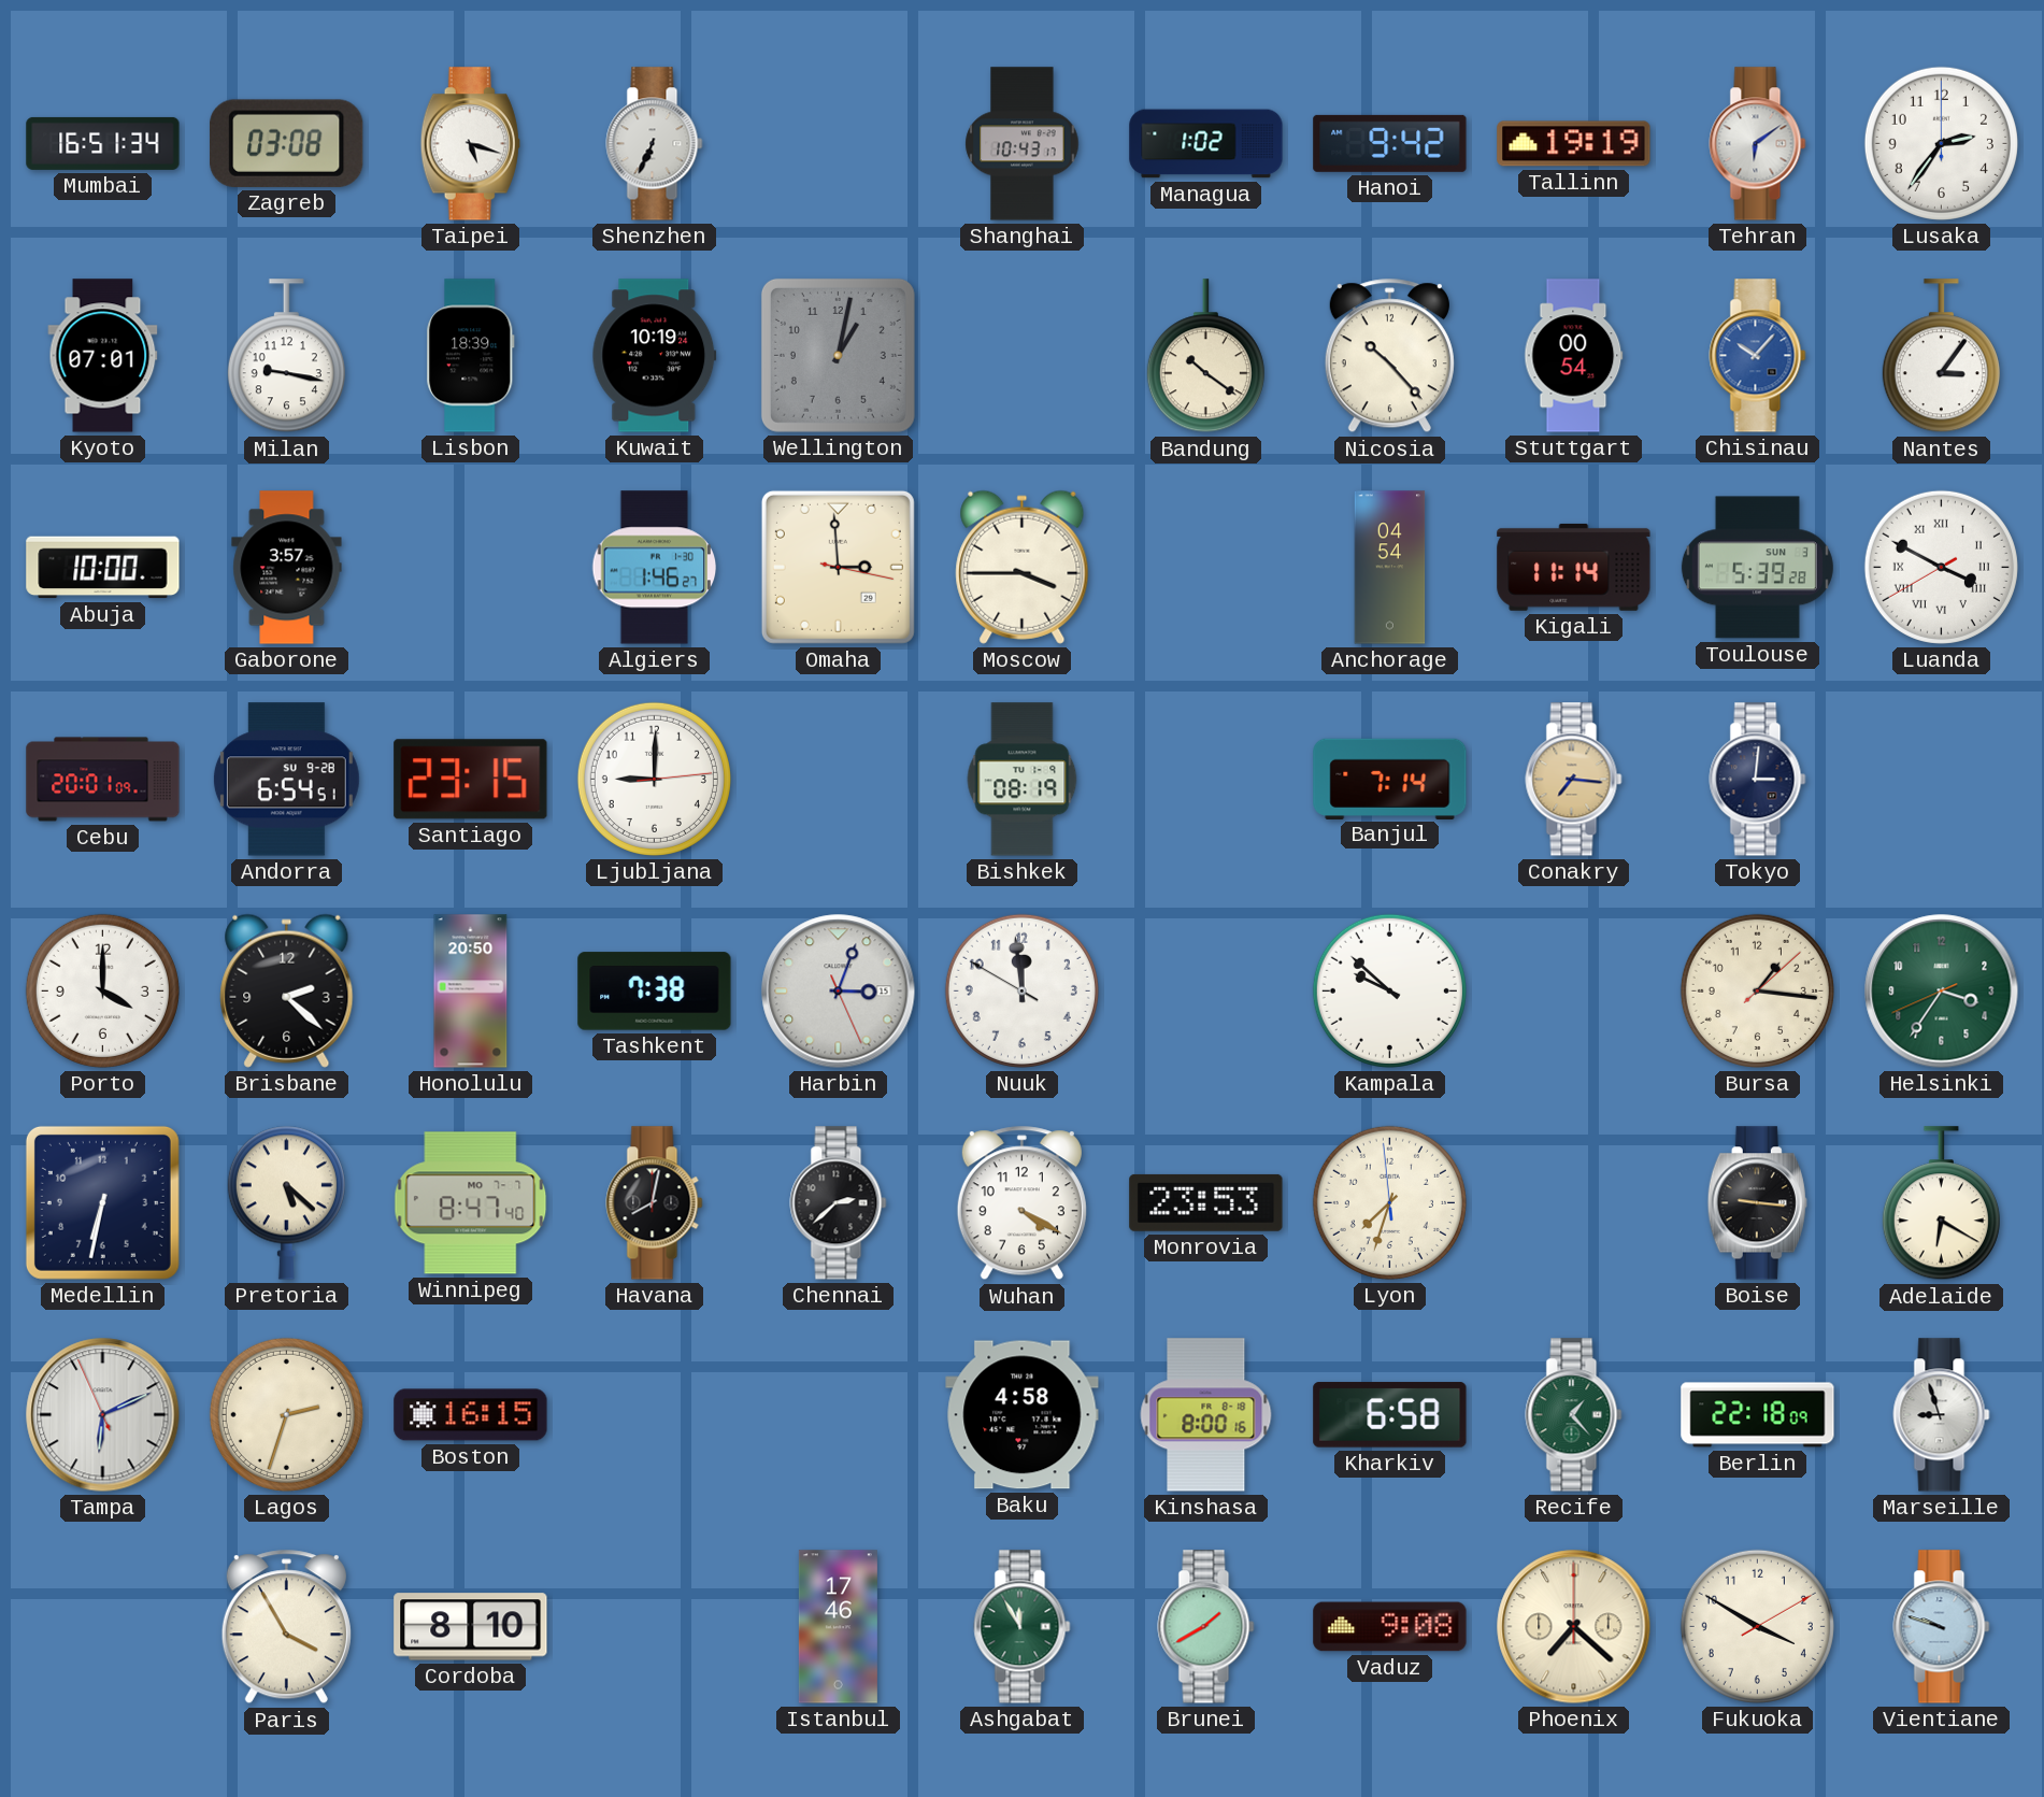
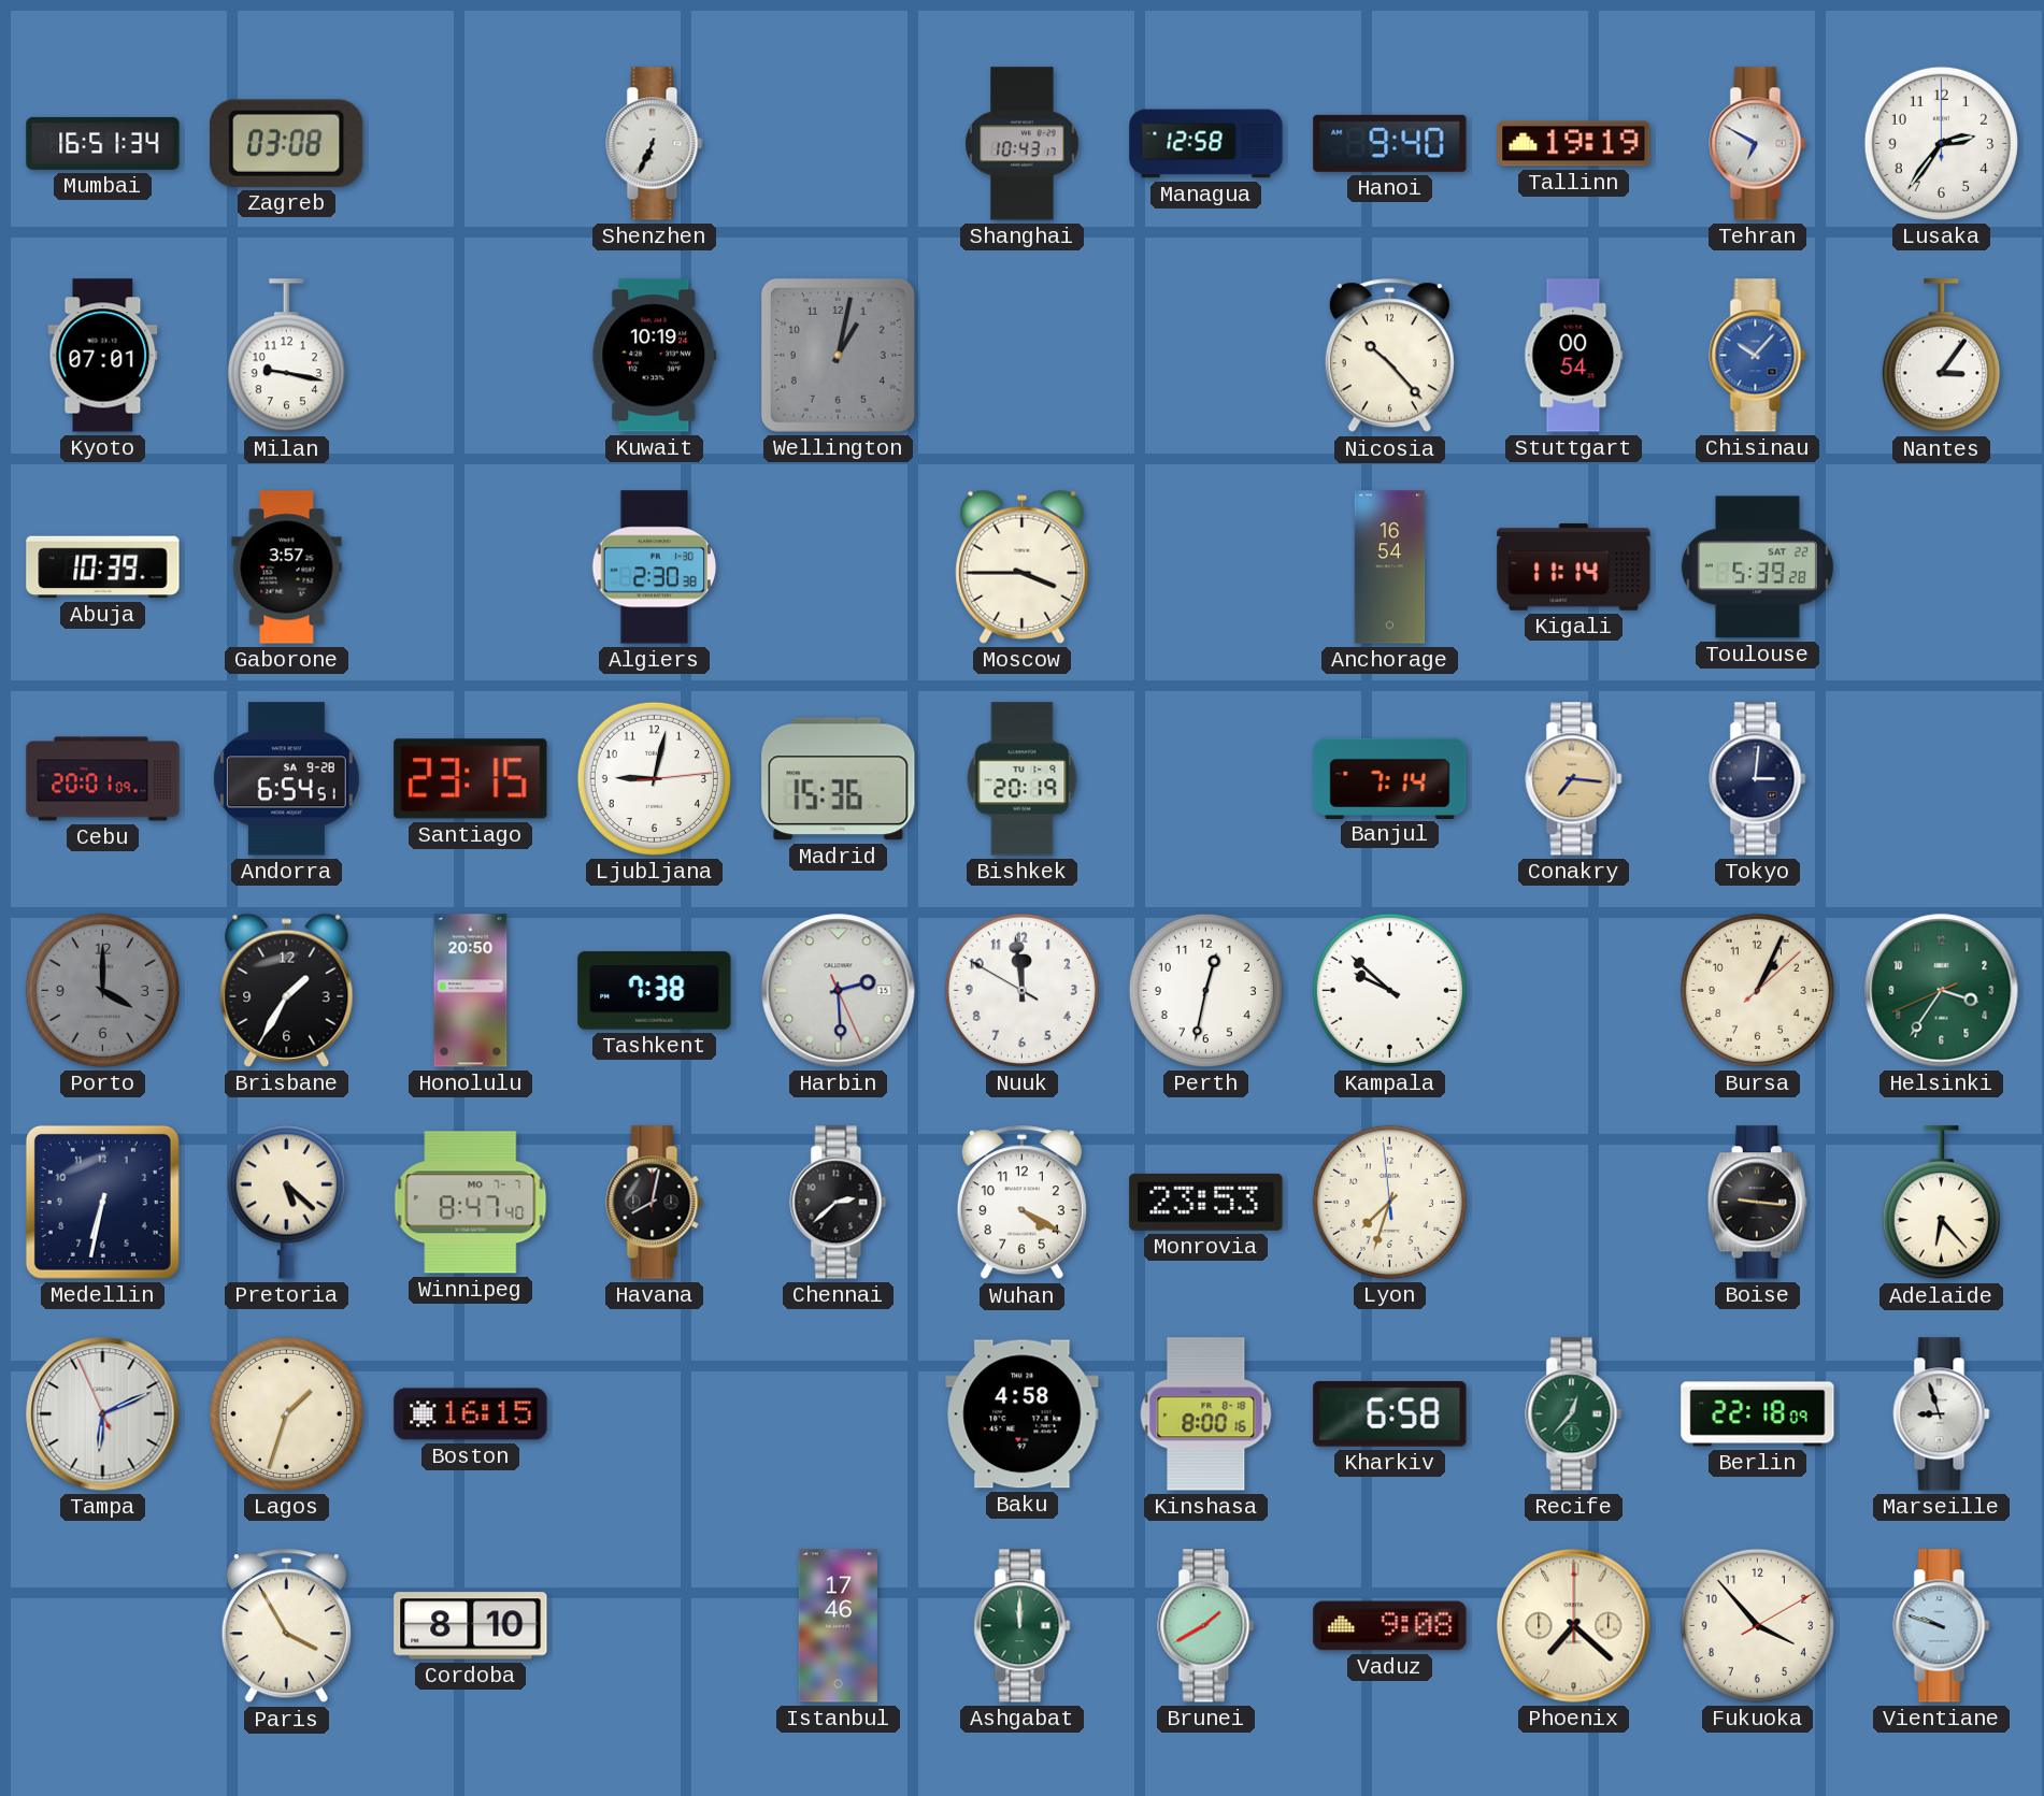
Taipei: 5:18 -> none (470, 144)
Managua: 1:02 -> 12:58 (1206, 144)
Hanoi: 9:42 -> 9:40 (1390, 143)
Tehran: 6:09 -> 6:50 (1758, 144)
Lisbon: 18:39 -> none (471, 356)
Bandung: 10:21 -> none (1205, 356)
Abuja: 10:00 -> 10:39 (103, 567)
Algiers: 1:46 -> 2:30 (655, 567)
Omaha: 2:59 -> none (838, 567)
Anchorage: 04:54 -> 16:54 (1390, 567)
Toulouse date: SUN 3 -> SAT 22 (1757, 567)
Luanda: 3:49 -> none (1941, 567)
Andorra date: SU 9-28 -> SA 9-28 (286, 779)
Ljubljana: 9:00 -> 9:02 (654, 778)
Madrid: none -> 15:36 (839, 779)
Bishkek: 08:19 -> 20:19 (1023, 779)
Porto dial: white -> grey (102, 990)
Brisbane: 2:22 -> 1:35 (287, 990)
Harbin: 3:03 -> 2:29 (839, 991)
Perth: none -> 12:32 (1205, 990)
Bursa: 1:16 -> 1:04 (1757, 990)
Adelaide: 6:20 -> 6:23 (1941, 1203)
Lagos: 2:33 -> 1:33 (286, 1413)
Recife: 1:23 -> 12:37 (1574, 1414)
Ashgabat: 11:55 -> 12:00 (1023, 1626)
Fukuoka: 3:50 -> 3:53 (1757, 1625)
